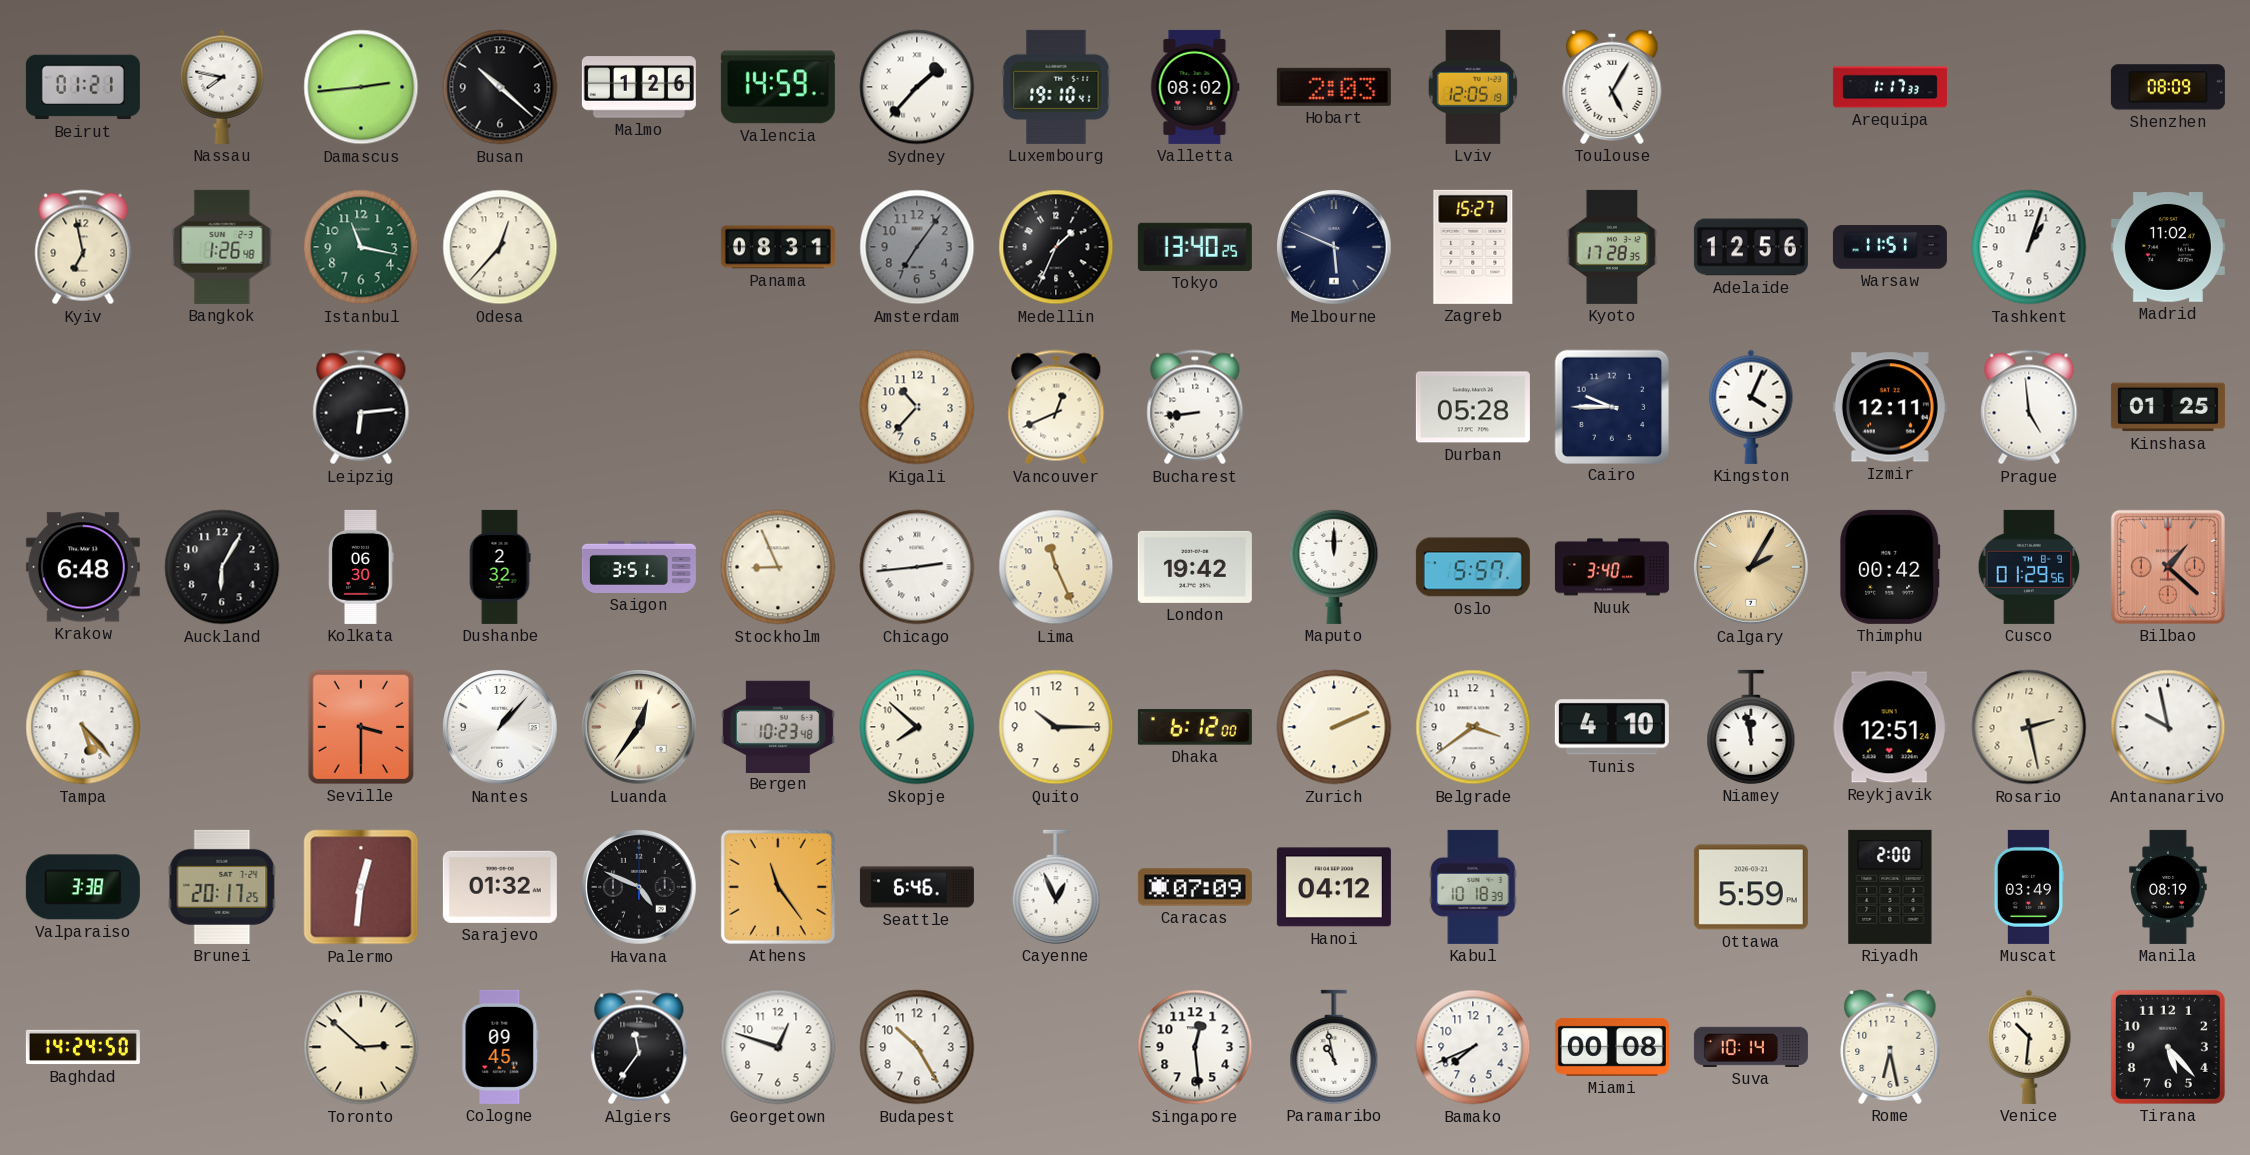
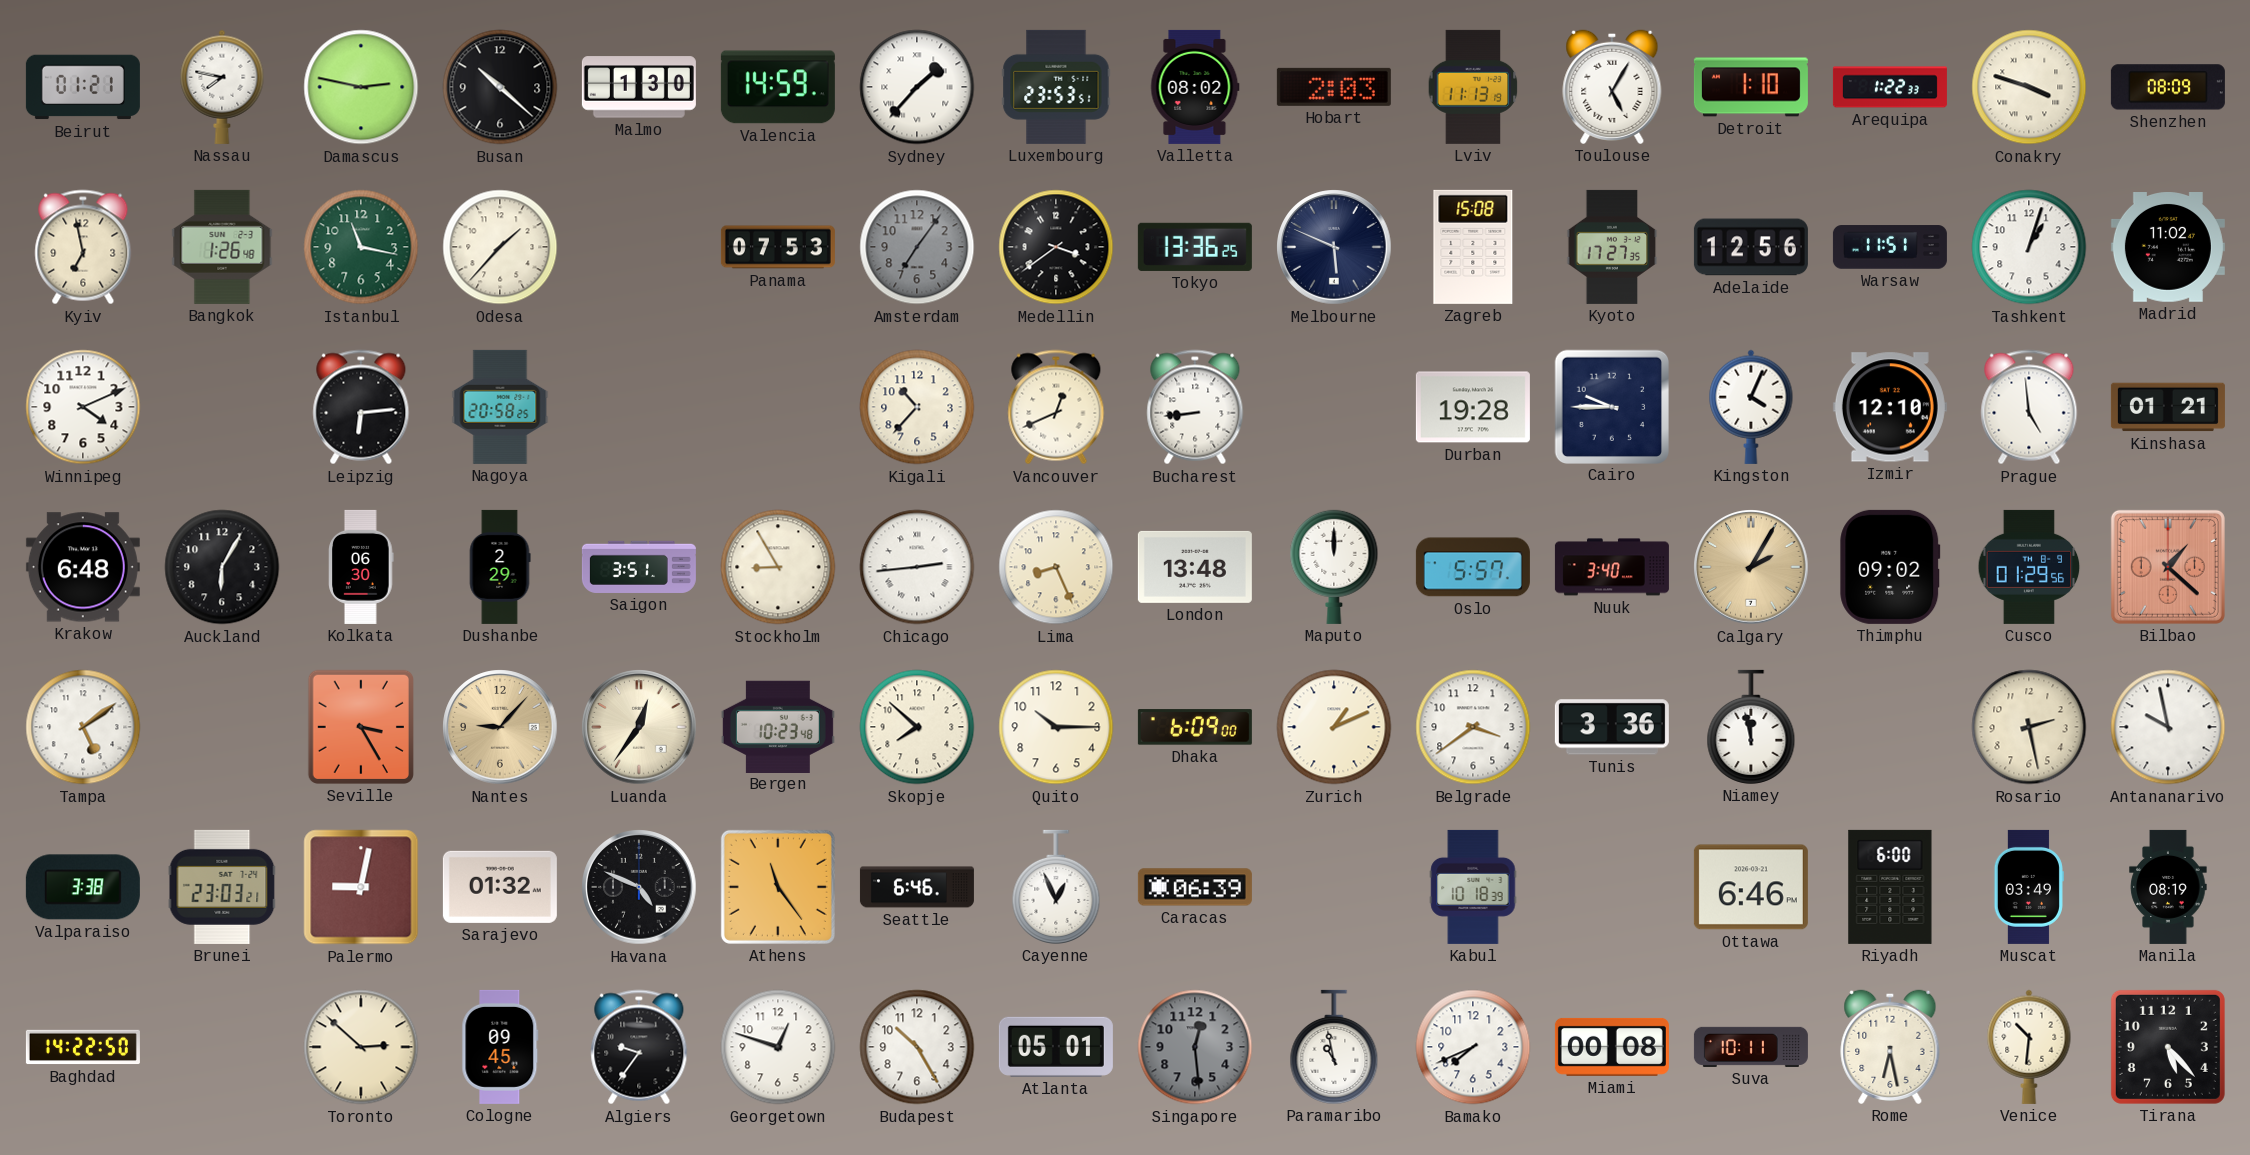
Damascus: 2:44 -> 2:47 (361, 87)
Malmo: 1:26 -> 1:30 (639, 87)
Luxembourg: 19:10 -> 23:53 (1056, 87)
Lviv: 12:05 -> 11:13 (1473, 87)
Detroit: none -> 1:10 (1751, 87)
Arequipa: 1:17 -> 1:22 (1890, 87)
Conakry: none -> 3:48 (2029, 87)
Odesa: 12:37 -> 1:37 (500, 247)
Panama: 08:31 -> 07:53 (778, 247)
Medellin: 1:34 -> 3:39 (1056, 247)
Tokyo: 13:40 -> 13:36 (1195, 247)
Zagreb: 15:27 -> 15:08 (1473, 247)
Kyoto: 17:28 -> 17:27 (1612, 247)
Winnipeg: none -> 4:11 (83, 407)
Nagoya: none -> 20:58 (500, 407)
Durban: 05:28 -> 19:28 (1473, 407)
Izmir: 12:11 -> 12:10 (1890, 407)
Kinshasa: 01:25 -> 01:21 (2168, 407)
Dushanbe: 2:32 -> 2:29 (500, 567)
Stockholm: 8:56 -> 8:55 (778, 567)
Lima: 11:26 -> 8:26 (1056, 567)
London: 19:42 -> 13:48 (1195, 567)
Thimphu: 00:42 -> 09:02 (1890, 567)
Tampa: 5:23 -> 5:09 (83, 727)
Seville: 3:30 -> 3:25 (361, 727)
Nantes: 1:07 -> 9:07 (500, 727)
Nantes dial: white -> champagne (500, 727)
Dhaka: 6:12 -> 6:09 (1195, 727)
Zurich: 2:11 -> 1:11 (1334, 727)
Tunis: 4:10 -> 3:36 (1612, 727)
Reykjavik: 12:51 -> none (1890, 727)
Brunei: 20:17 -> 23:03 (222, 887)
Palermo: 12:31 -> 9:02 (361, 887)
Caracas: 07:09 -> 06:39 (1195, 887)
Hanoi: 04:12 -> none (1334, 887)
Ottawa: 5:59 -> 6:46 (1751, 887)
Riyadh: 2:00 -> 6:00 (1890, 887)
Baghdad: 14:24 -> 14:22 (83, 1047)
Algiers: 11:36 -> 9:36 (639, 1047)
Atlanta: none -> 05:01 (1056, 1047)
Singapore dial: white -> grey (1195, 1047)
Suva: 10:14 -> 10:11 (1751, 1047)
